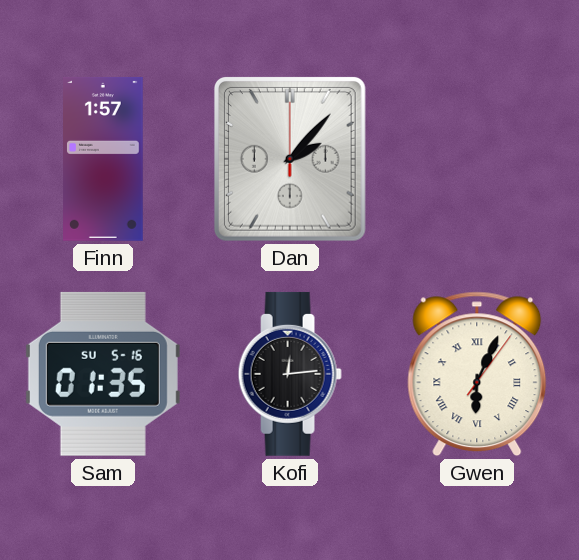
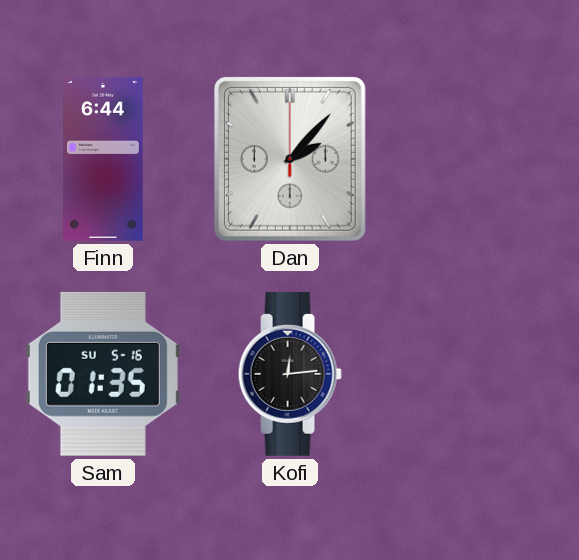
Finn: 1:57 -> 6:44 (104, 159)
Gwen: 6:04 -> none (477, 374)
